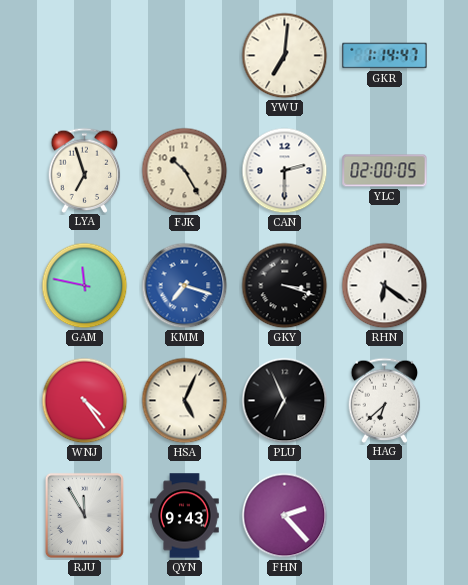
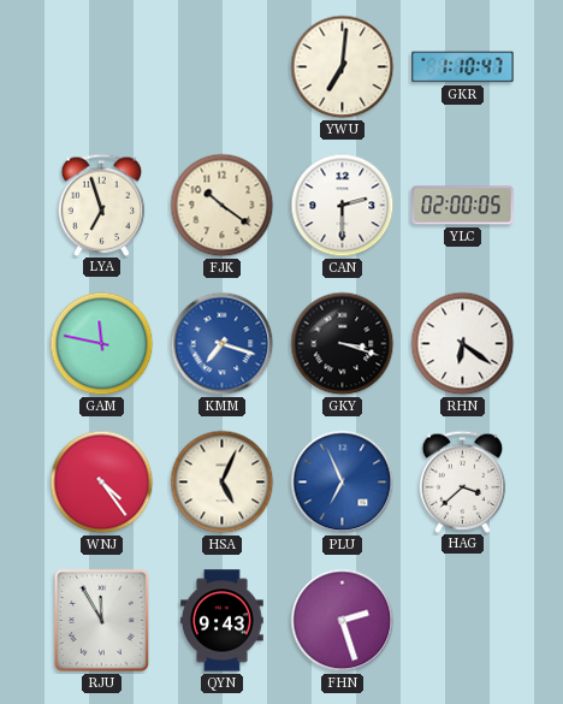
GKR: 1:14 -> 1:10 (463, 67)
FJK: 10:25 -> 10:21 (223, 206)
PLU dial: black -> blue (343, 483)
HAG: 6:38 -> 3:38 (463, 481)
FHN: 2:23 -> 2:27 (343, 621)
